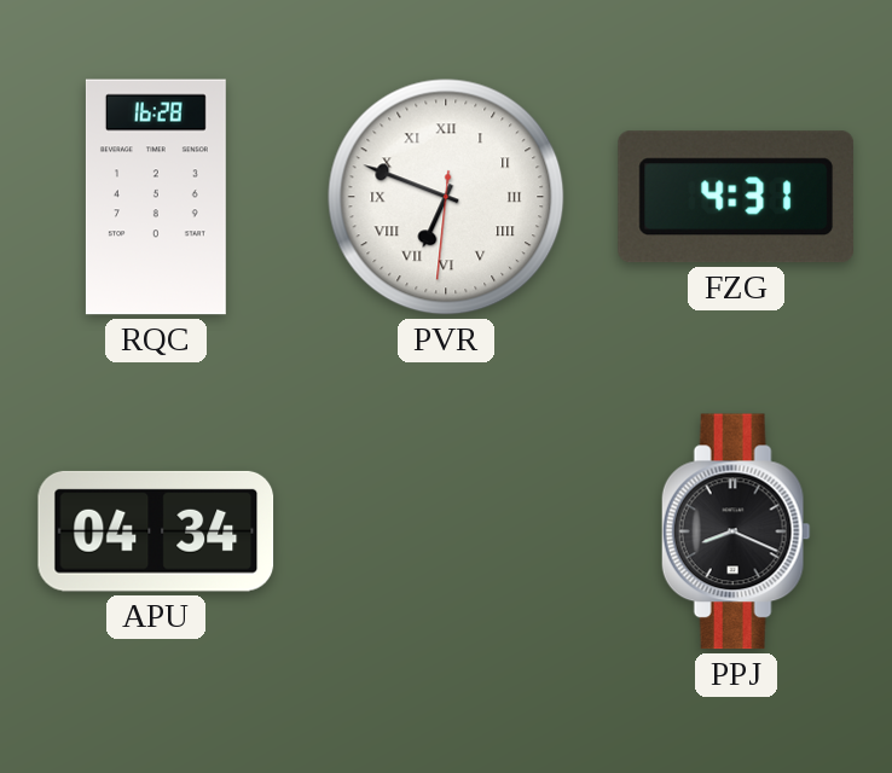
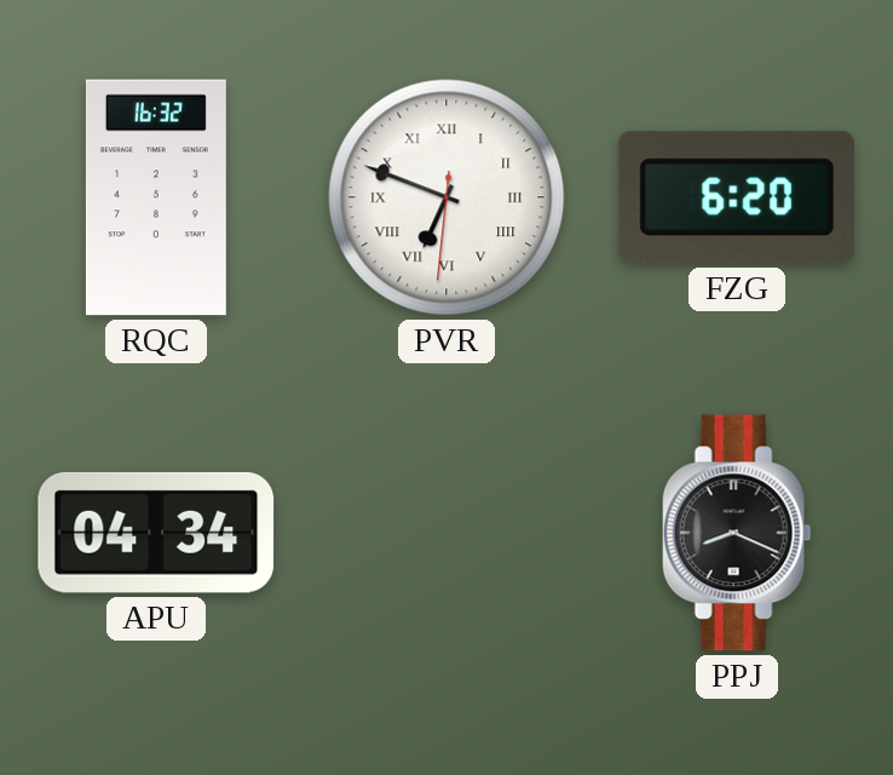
RQC: 16:28 -> 16:32 (156, 197)
FZG: 4:31 -> 6:20 (737, 197)
